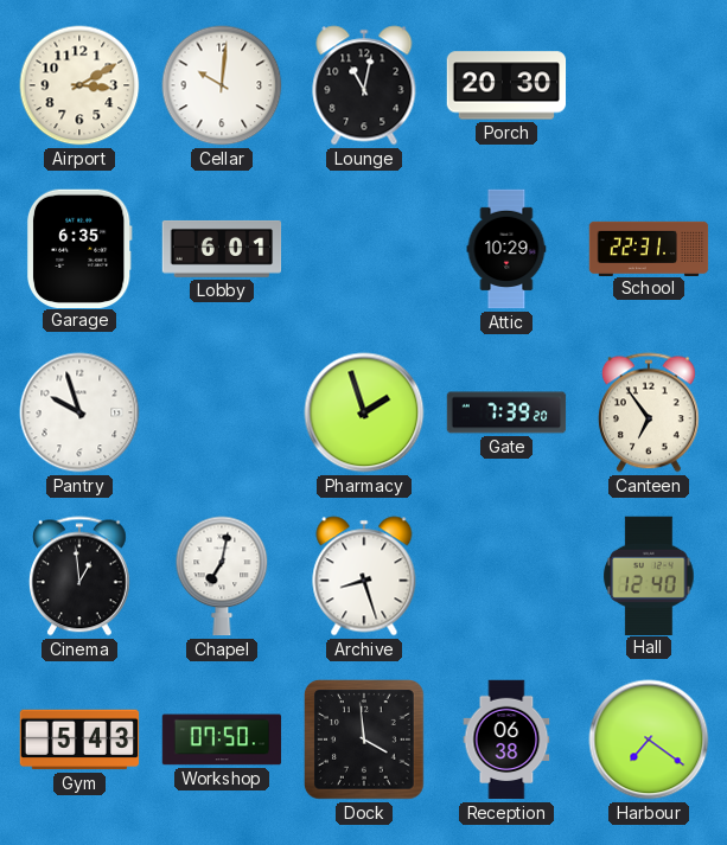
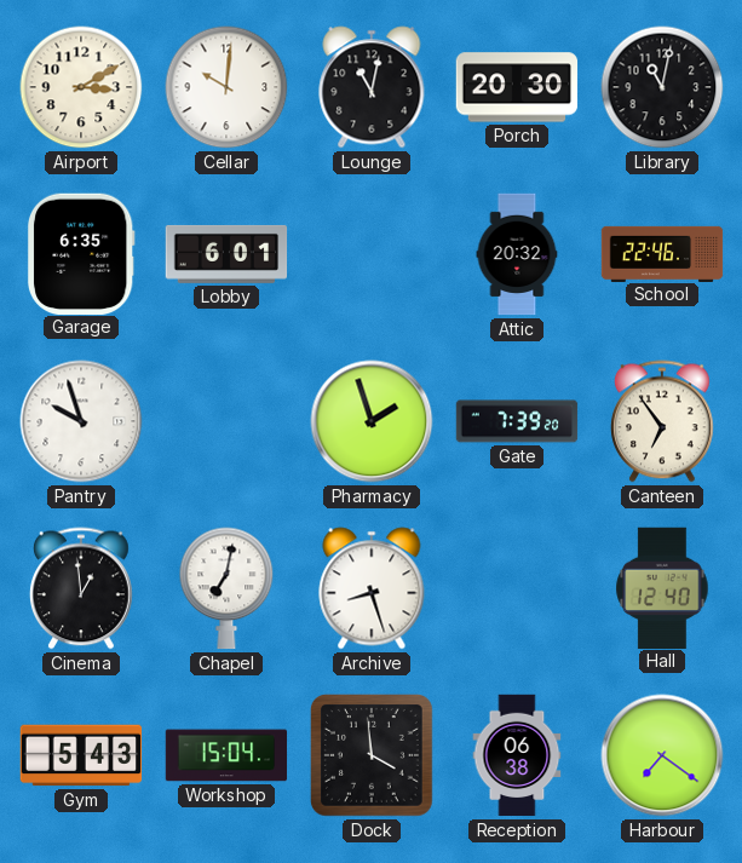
Library: none -> 11:02 (662, 87)
Attic: 10:29 -> 20:32 (517, 254)
School: 22:31 -> 22:46 (662, 253)
Workshop: 07:50 -> 15:04 (226, 755)
